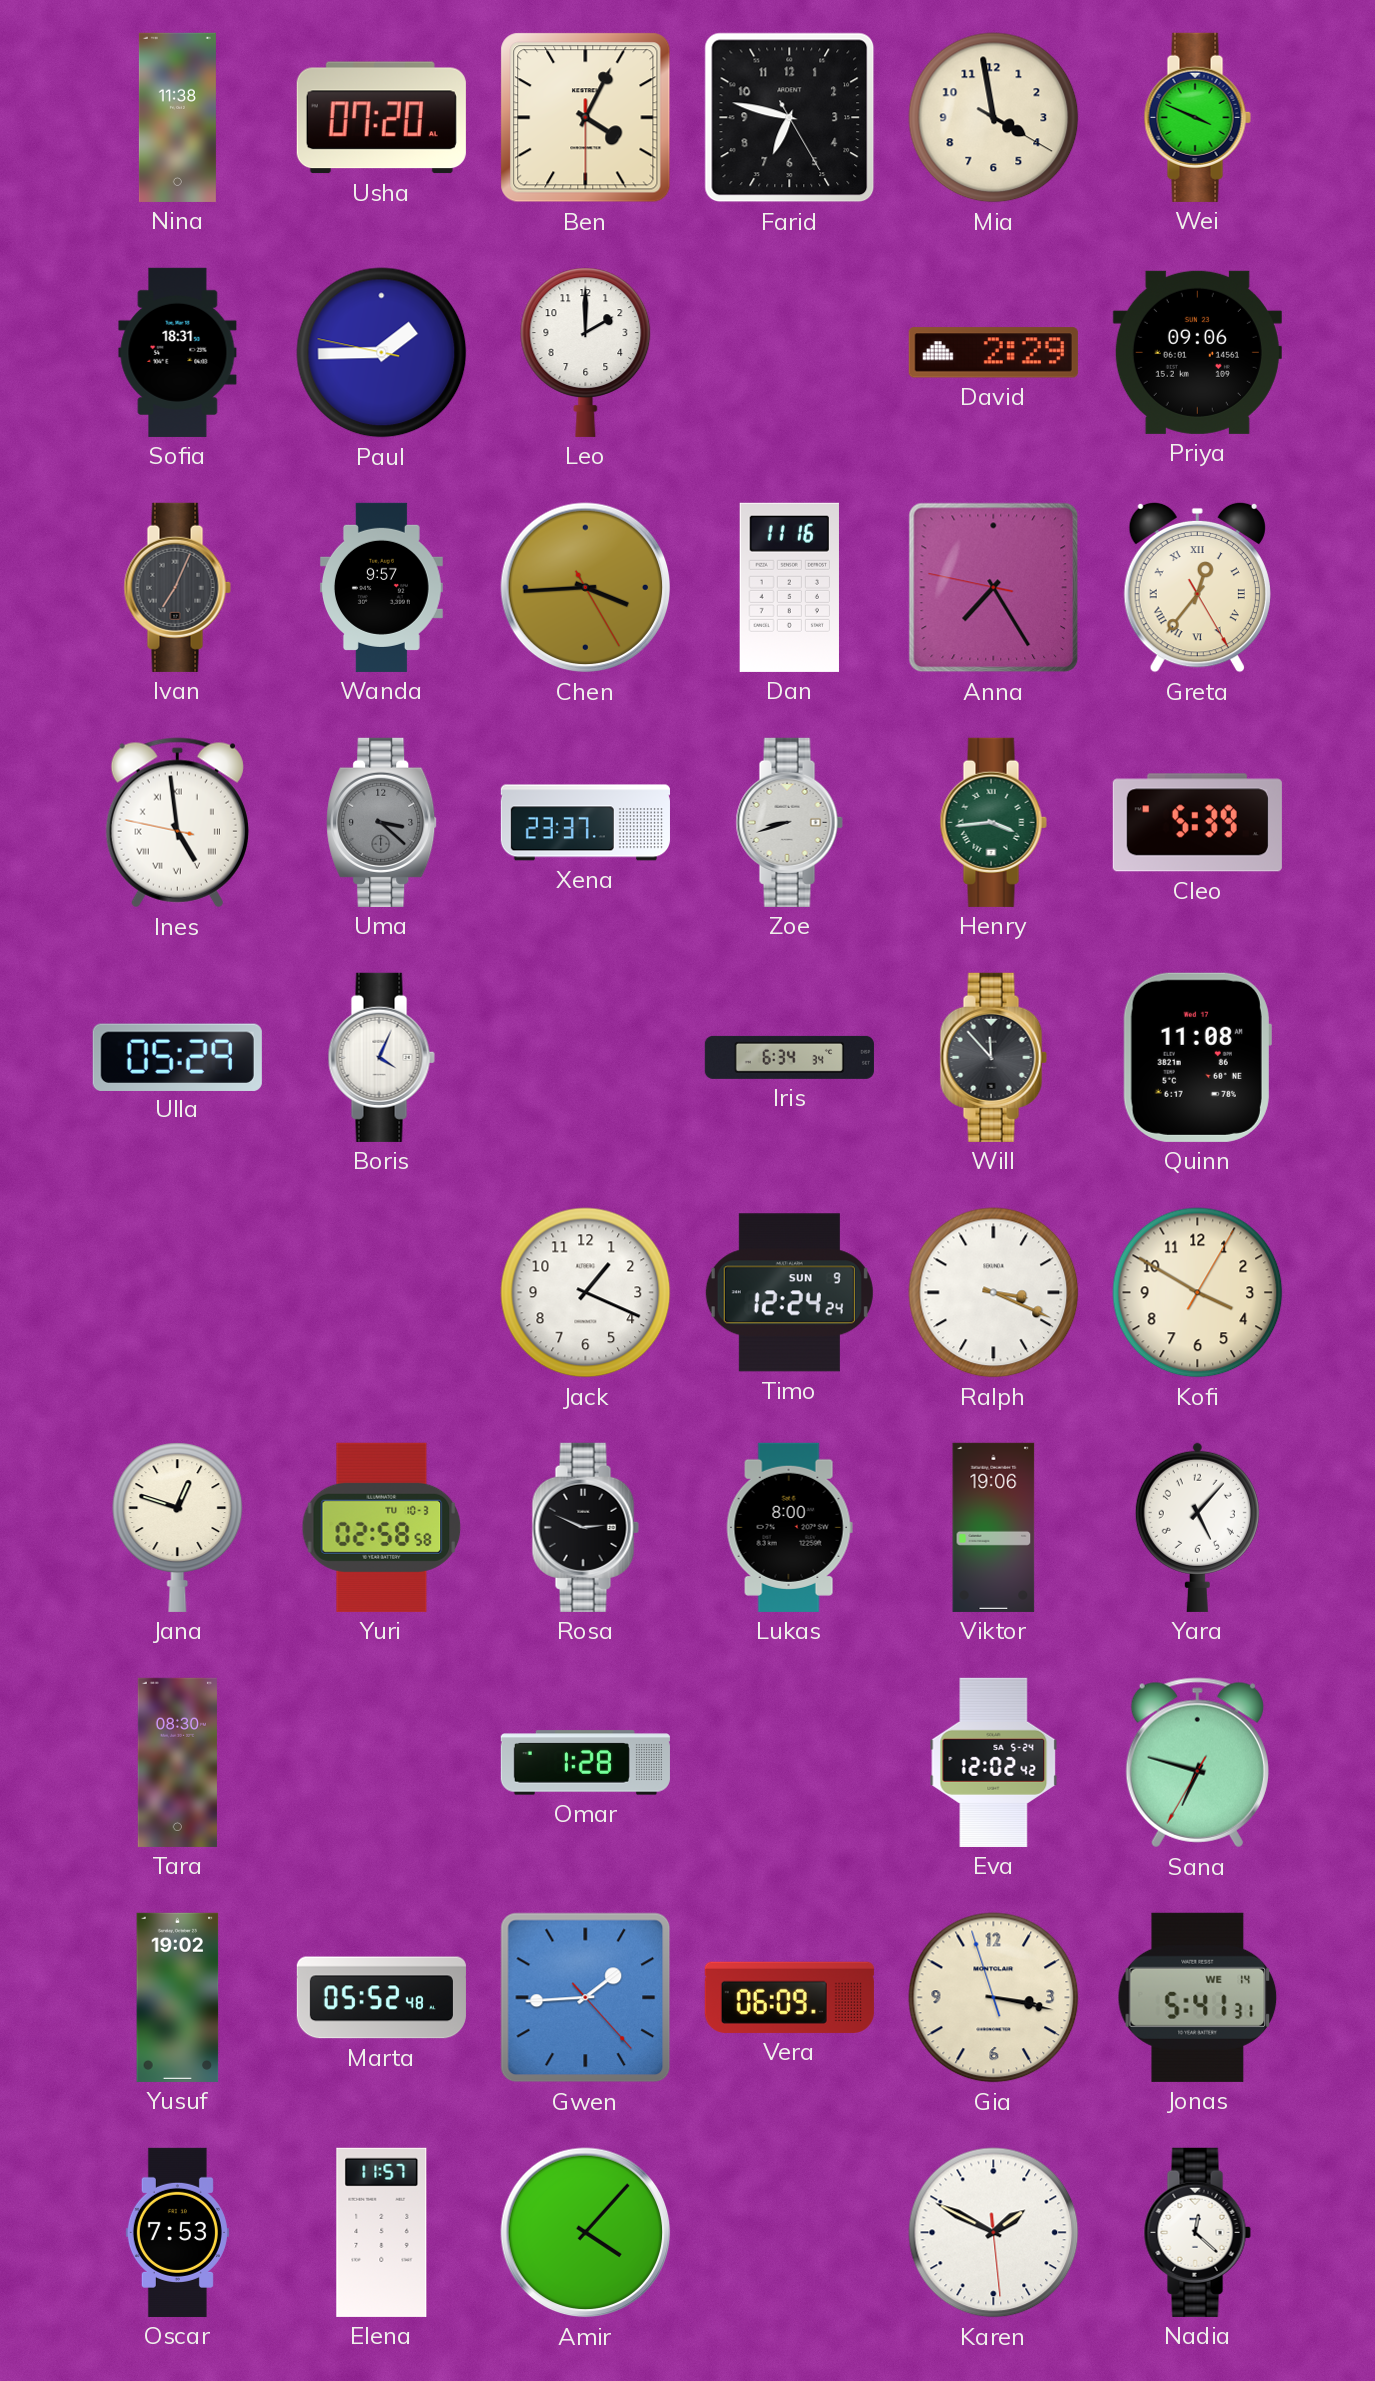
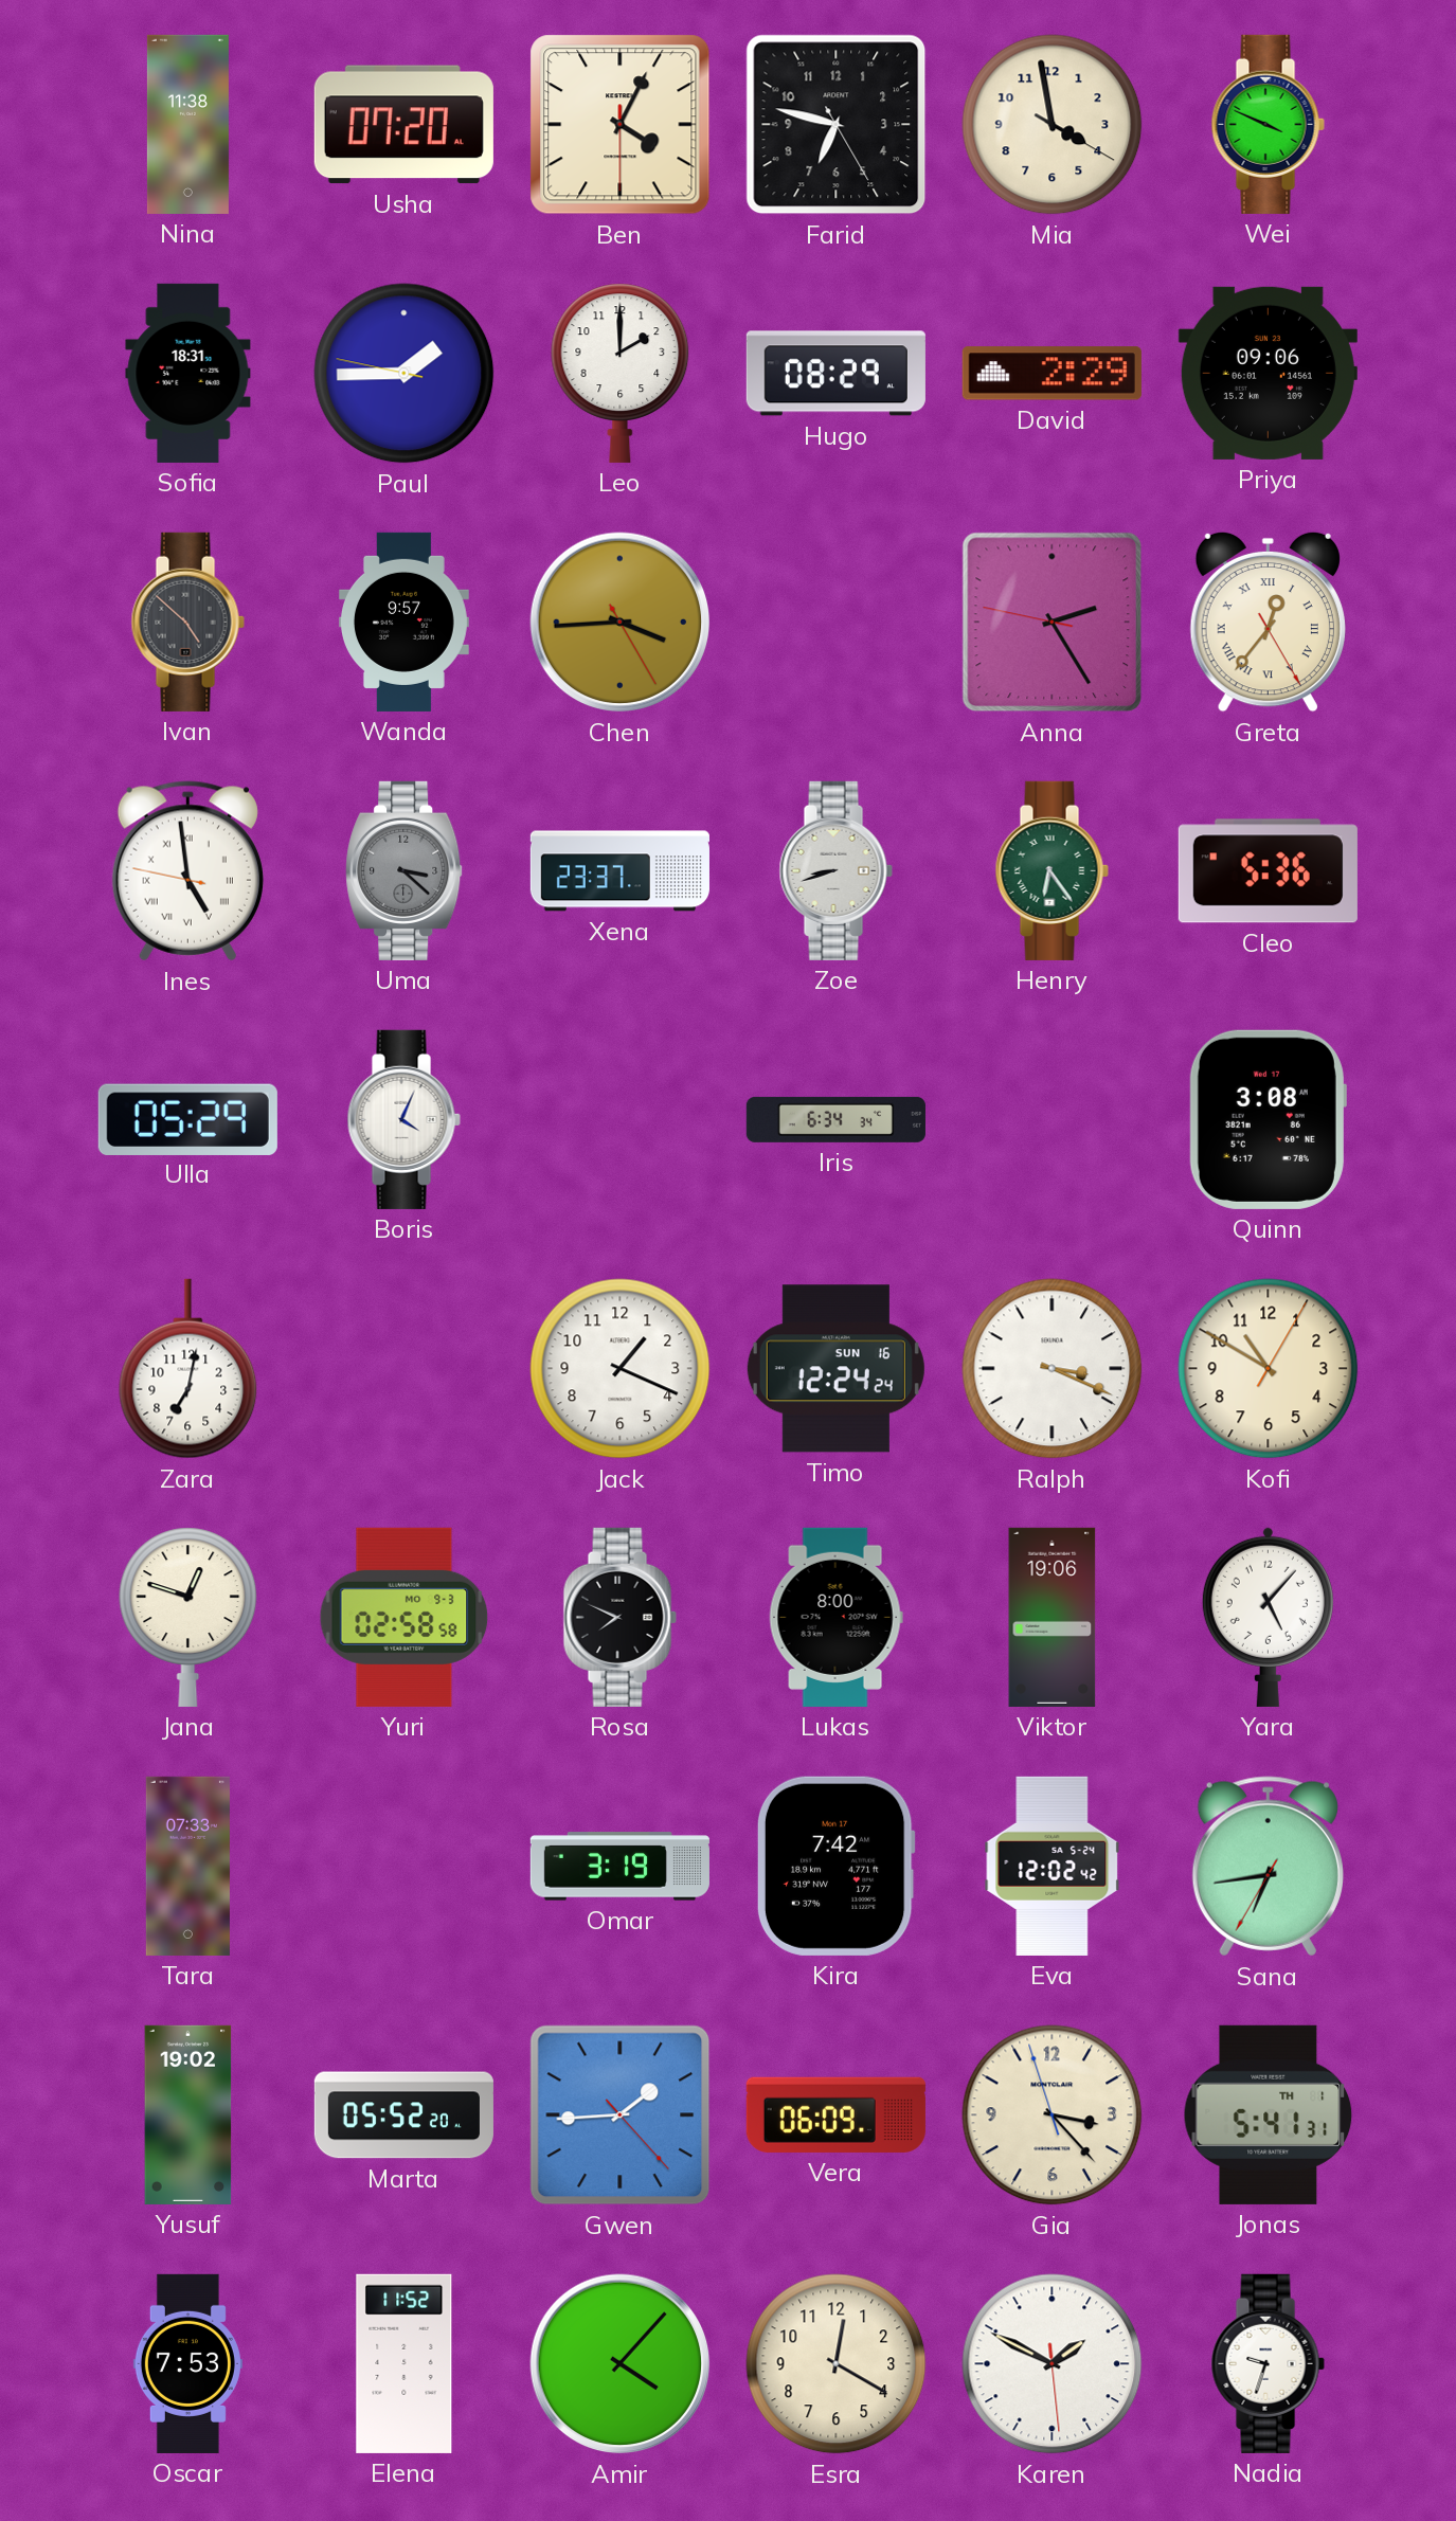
Hugo: none -> 08:29 (835, 374)
Ivan: 7:04 -> 4:52 (187, 622)
Dan: 11:16 -> none (789, 587)
Anna: 7:24 -> 2:24 (1053, 623)
Henry: 3:44 -> 6:24 (1051, 870)
Cleo: 5:39 -> 5:36 (1268, 871)
Will: 11:53 -> none (993, 1057)
Quinn: 11:08 -> 3:08 (1268, 1119)
Zara: none -> 7:02 (188, 1369)
Timo date: SUN 9 -> SUN 16 (835, 1369)
Kofi: 3:50 -> 10:50 (1269, 1369)
Yuri date: TU 10-3 -> MO 9-3 (405, 1617)
Rosa: 2:49 -> 7:49 (619, 1617)
Tara: 08:30 -> 07:33 (187, 1866)
Omar: 1:28 -> 3:19 (619, 1867)
Kira: none -> 7:42 (835, 1866)
Sana: 6:47 -> 6:43 (1268, 1867)
Marta: 05:52:48 -> 05:52:20 (403, 2115)
Gia: 3:16 -> 3:22 (1053, 2115)
Jonas date: WE 14 -> TH 1 (1269, 2114)
Elena: 11:57 -> 11:52 (405, 2363)
Esra: none -> 12:20 (837, 2364)
Nadia: 12:22 -> 9:33 (1268, 2363)
